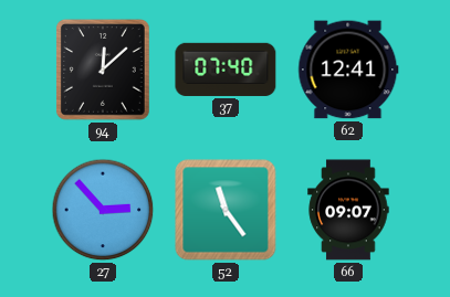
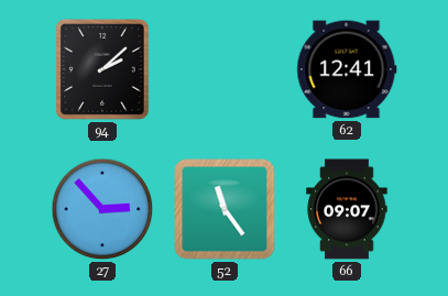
94: 12:08 -> 2:08 (102, 69)
37: 07:40 -> none (226, 70)
